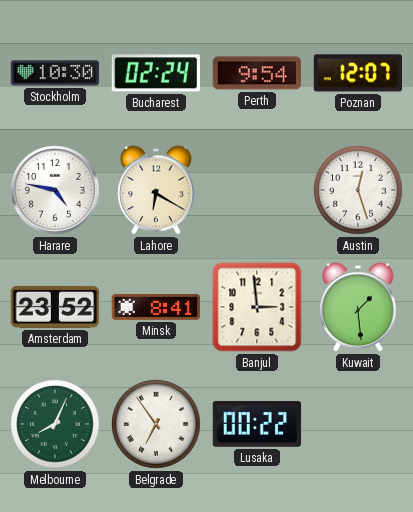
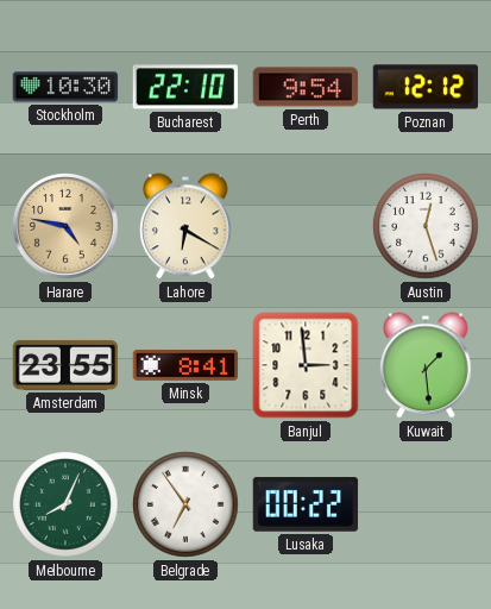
Bucharest: 02:24 -> 22:10 (184, 87)
Poznan: 12:07 -> 12:12 (424, 87)
Harare dial: white -> champagne (65, 226)
Amsterdam: 23:52 -> 23:55 (65, 365)
